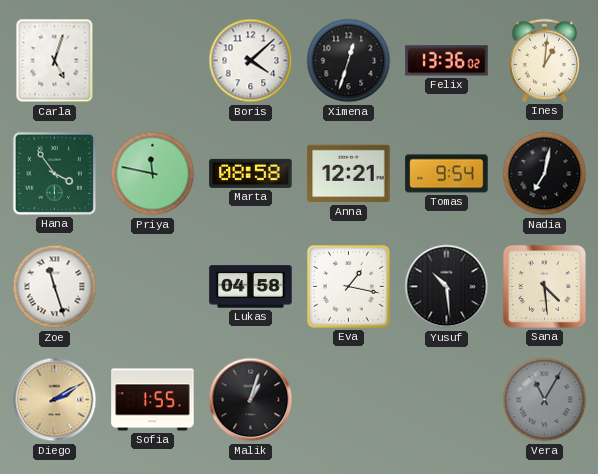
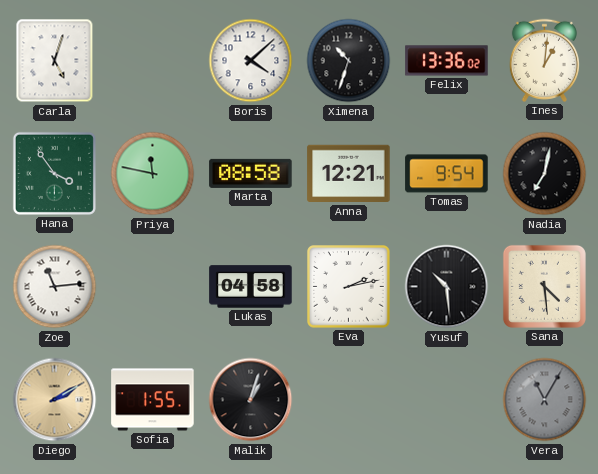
Ximena: 12:33 -> 10:33 (349, 61)
Zoe: 11:27 -> 11:14 (55, 287)
Eva: 1:17 -> 2:13 (349, 287)
